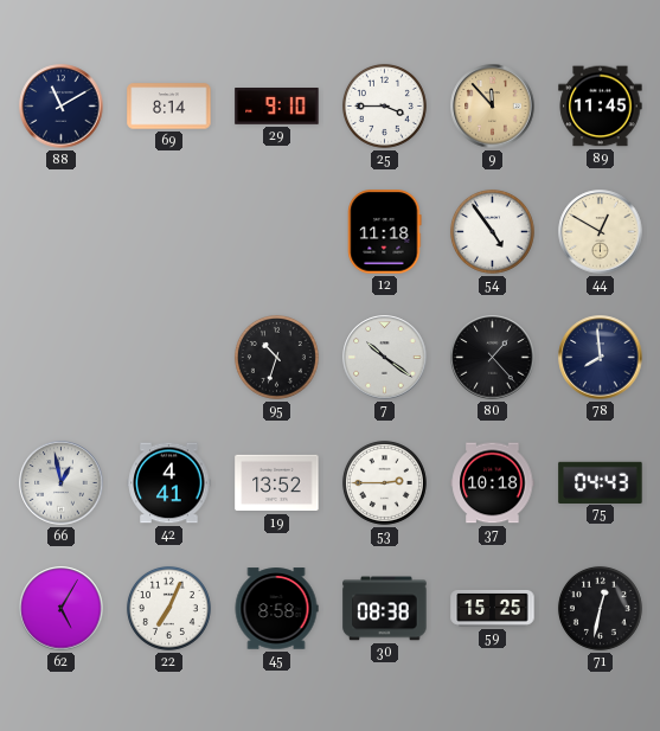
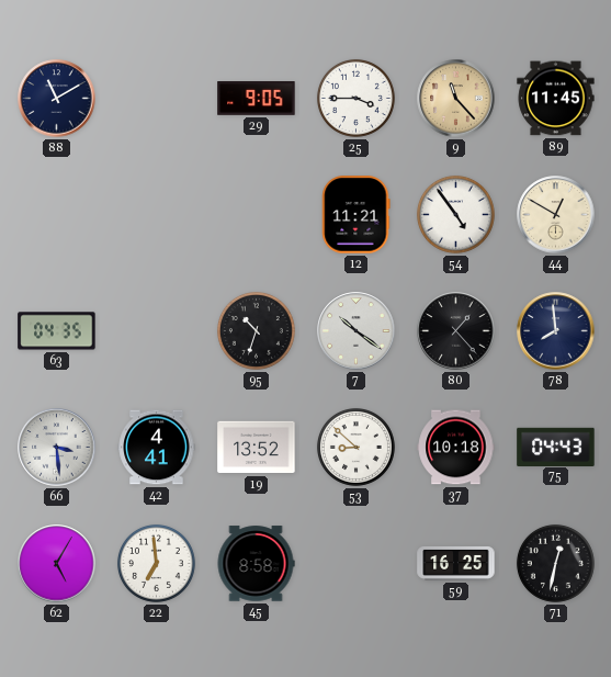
69: 8:14 -> none (169, 107)
29: 9:10 -> 9:05 (257, 99)
9: 11:53 -> 11:23 (456, 99)
12: 11:18 -> 11:21 (357, 215)
63: none -> 04:35 (57, 331)
66: 12:58 -> 3:29 (57, 448)
53: 2:45 -> 8:52 (355, 447)
22: 7:04 -> 6:59 (156, 563)
30: 08:38 -> none (385, 609)
59: 15:25 -> 16:25 (456, 563)
